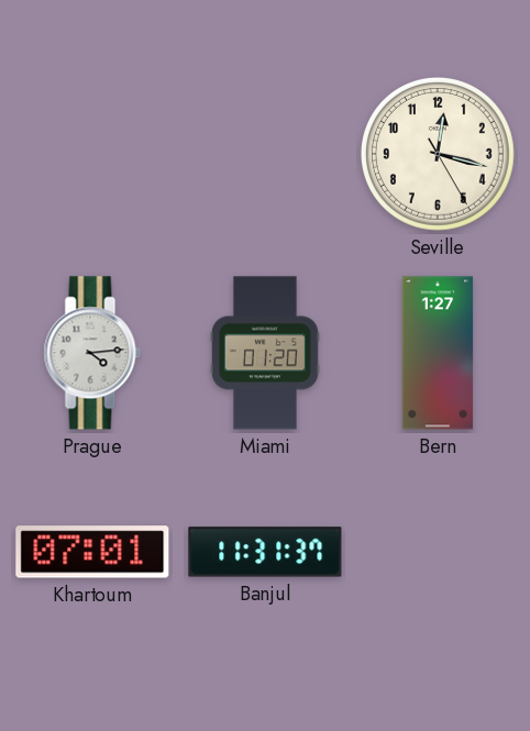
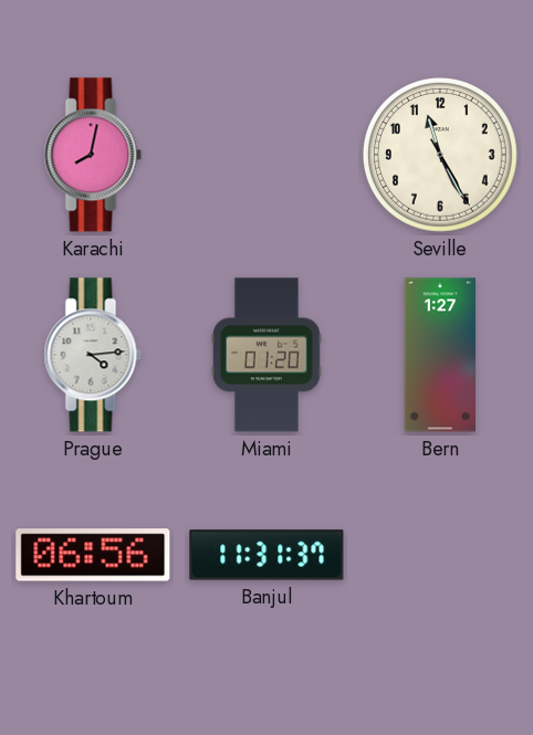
Karachi: none -> 8:02 (93, 155)
Seville: 12:17 -> 11:25 (440, 155)
Khartoum: 07:01 -> 06:56 (93, 555)
